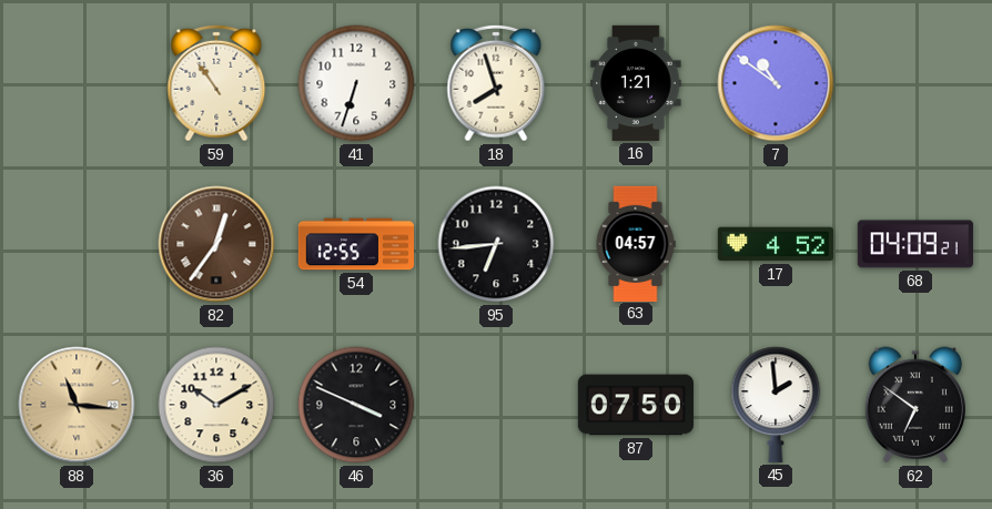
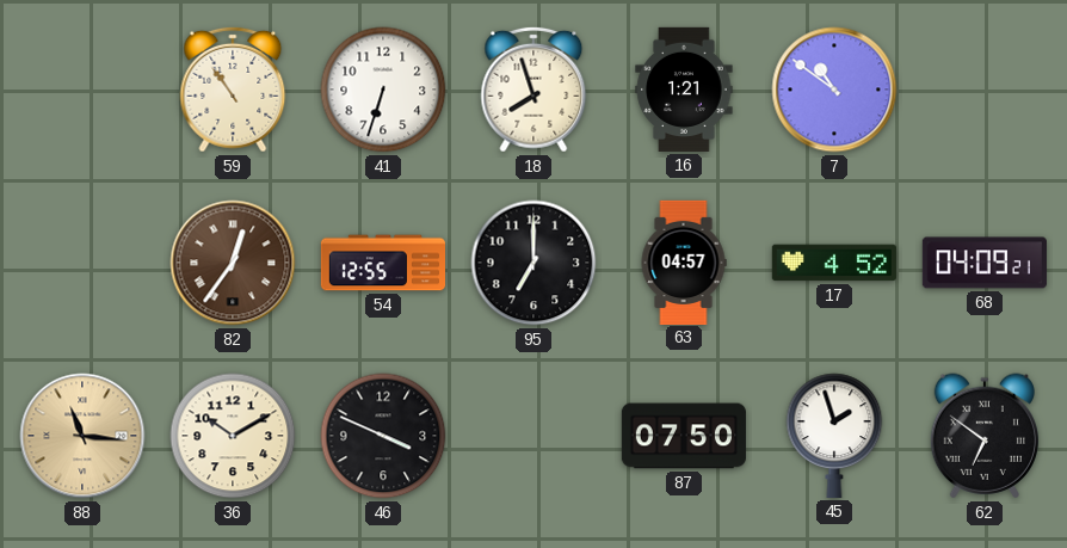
95: 6:44 -> 7:00 (533, 263)
45: 1:59 -> 1:57 (834, 436)
